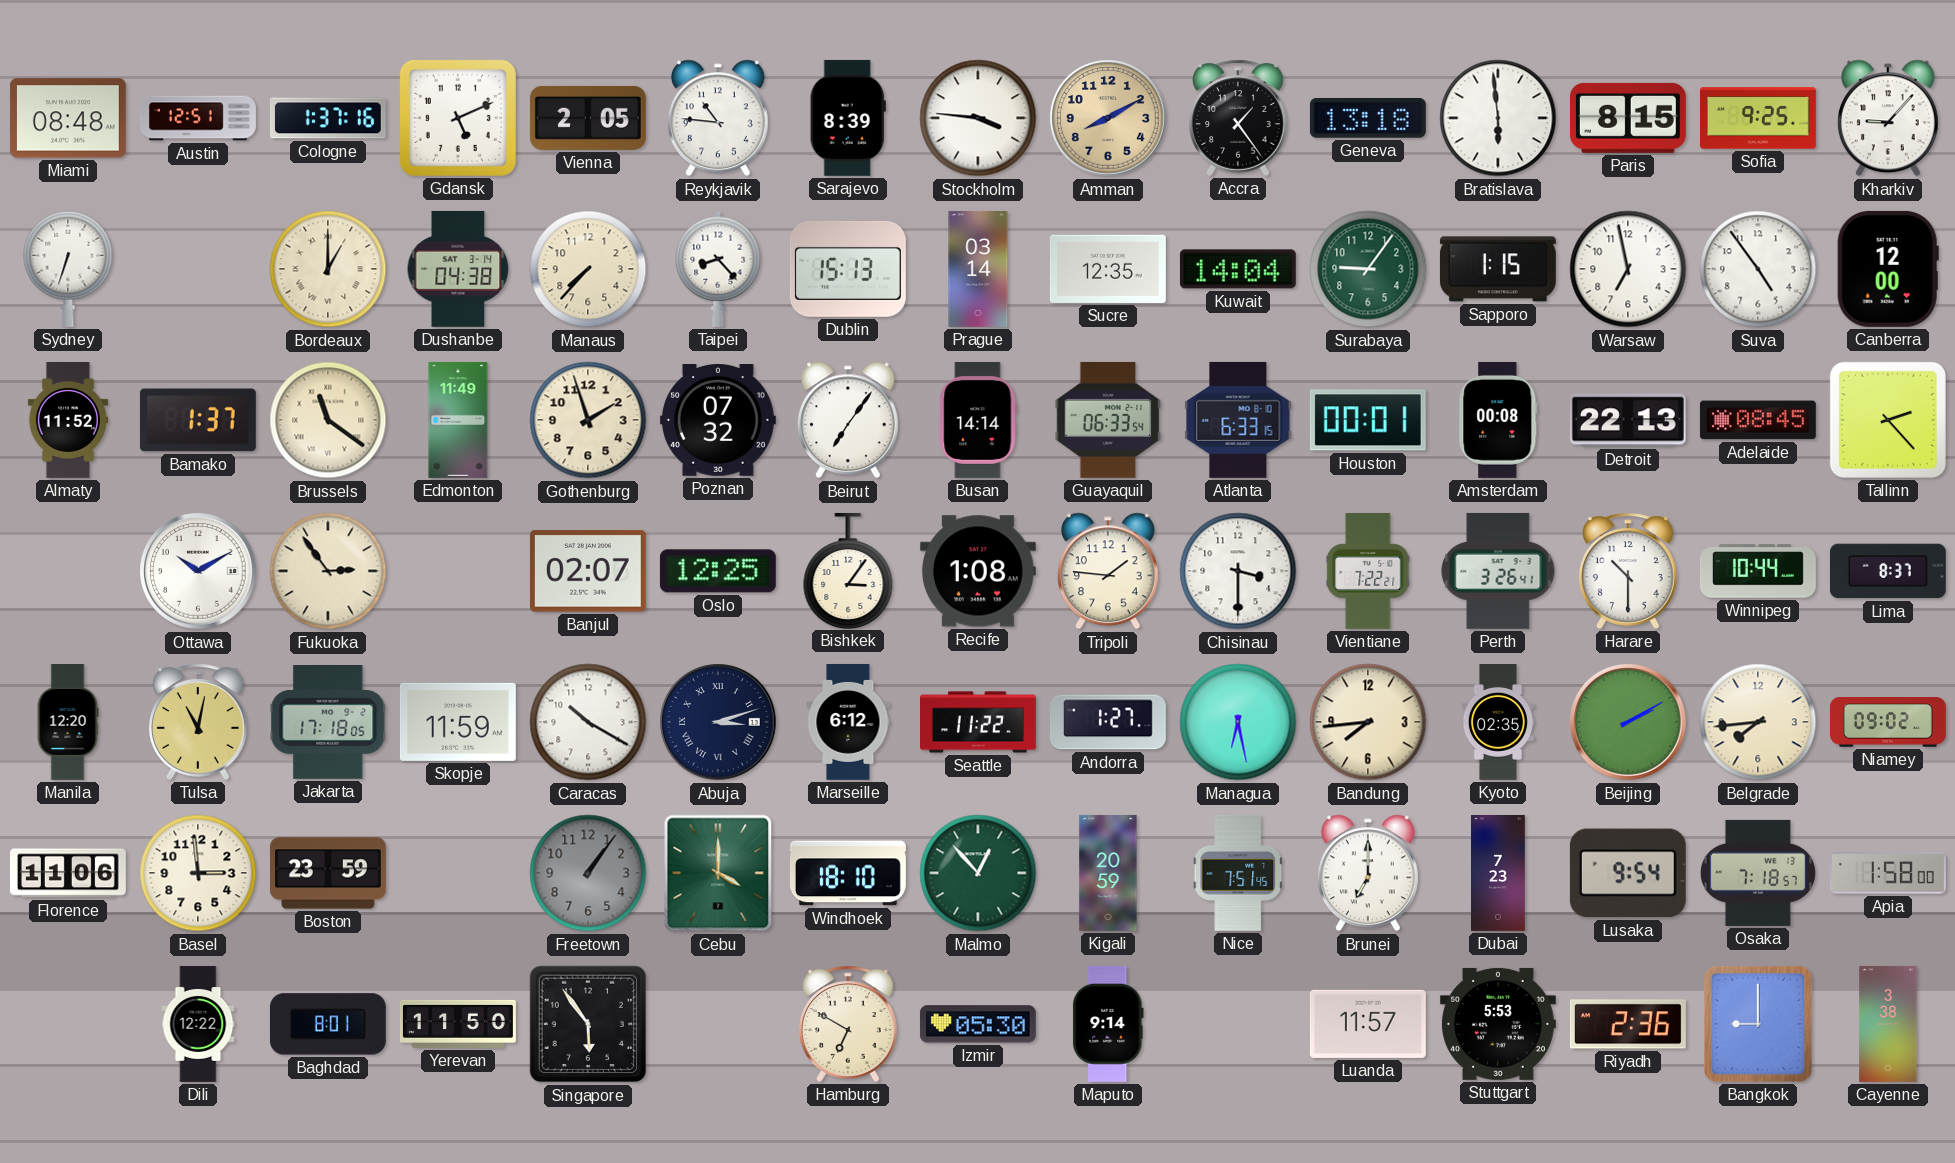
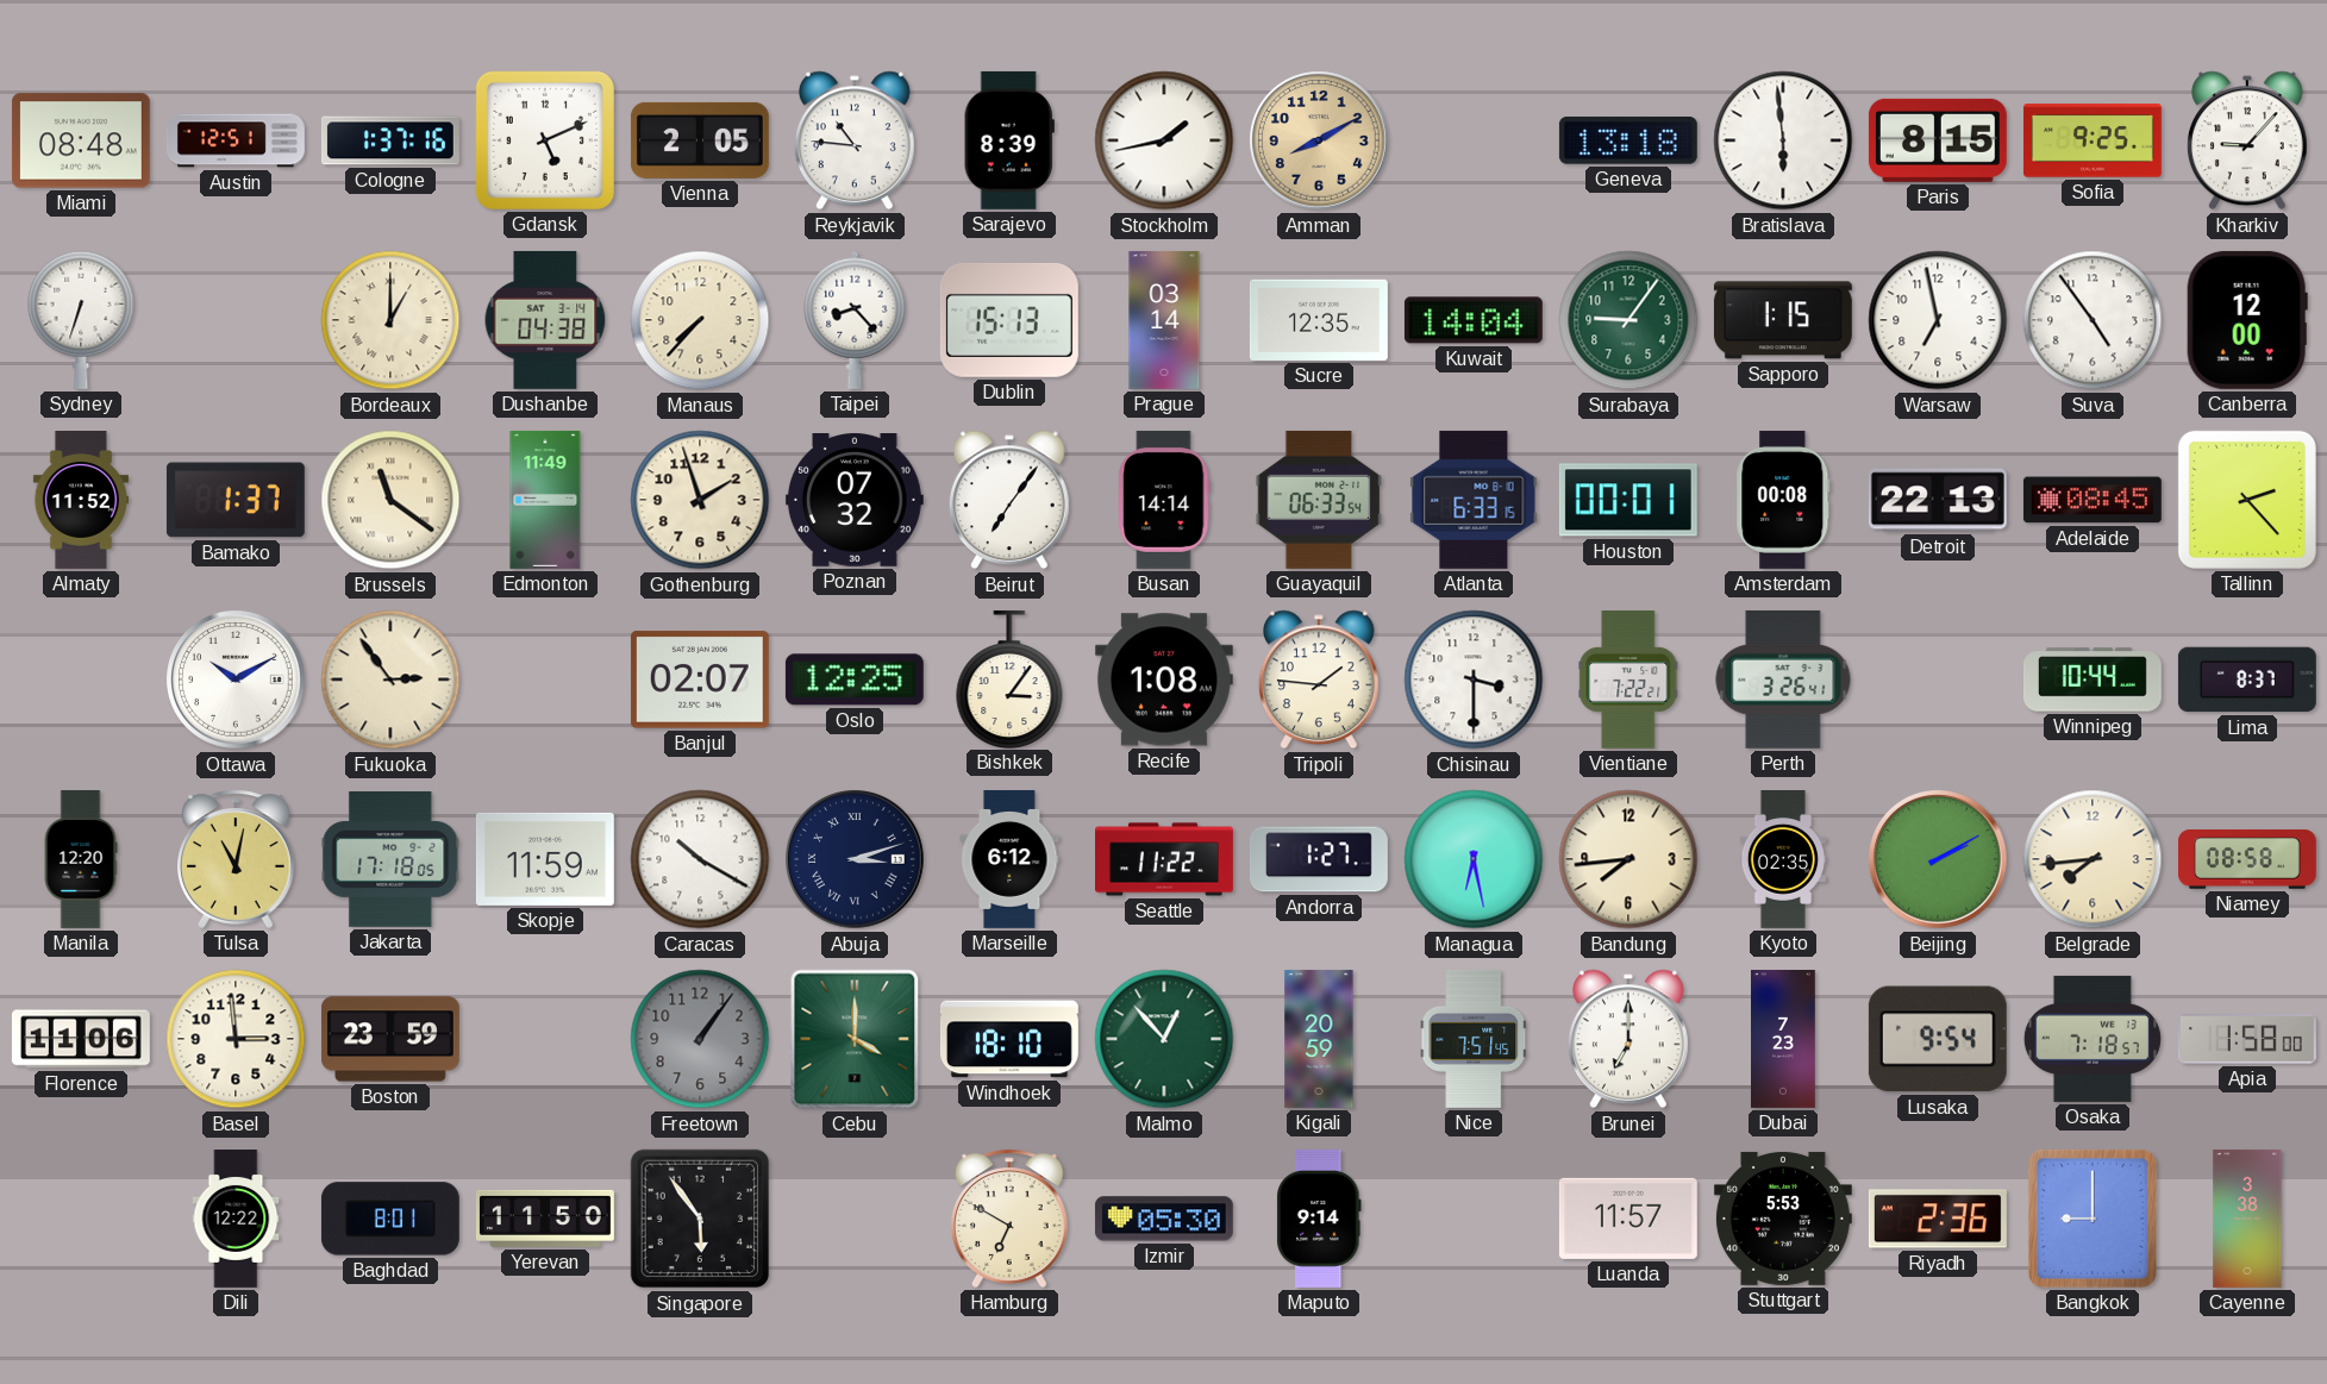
Stockholm: 3:46 -> 1:43 (1164, 140)
Accra: 1:24 -> none (1239, 118)
Harare: 10:30 -> none (1629, 571)
Niamey: 09:02 -> 08:58 (2247, 859)
